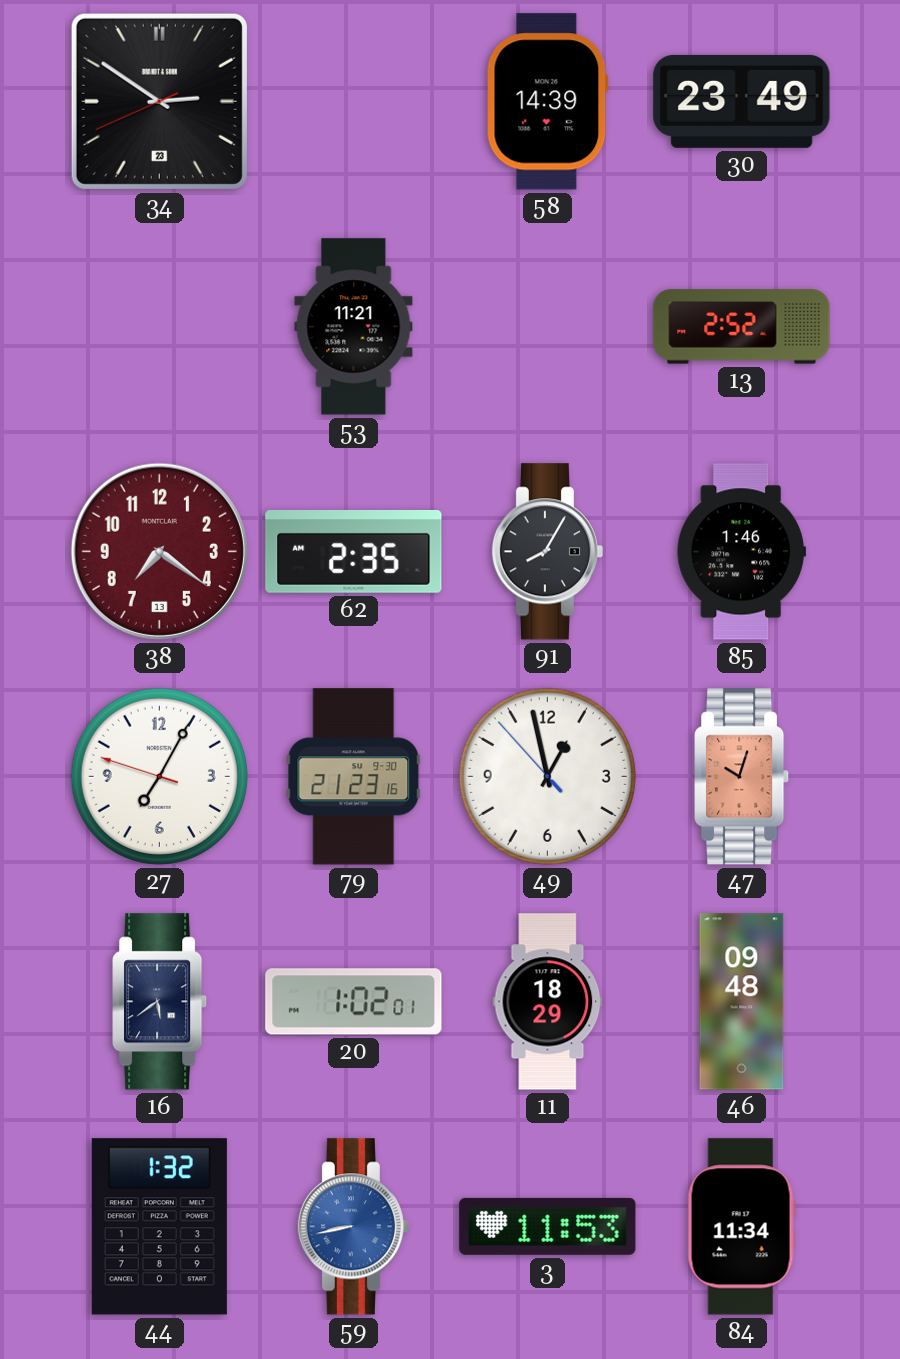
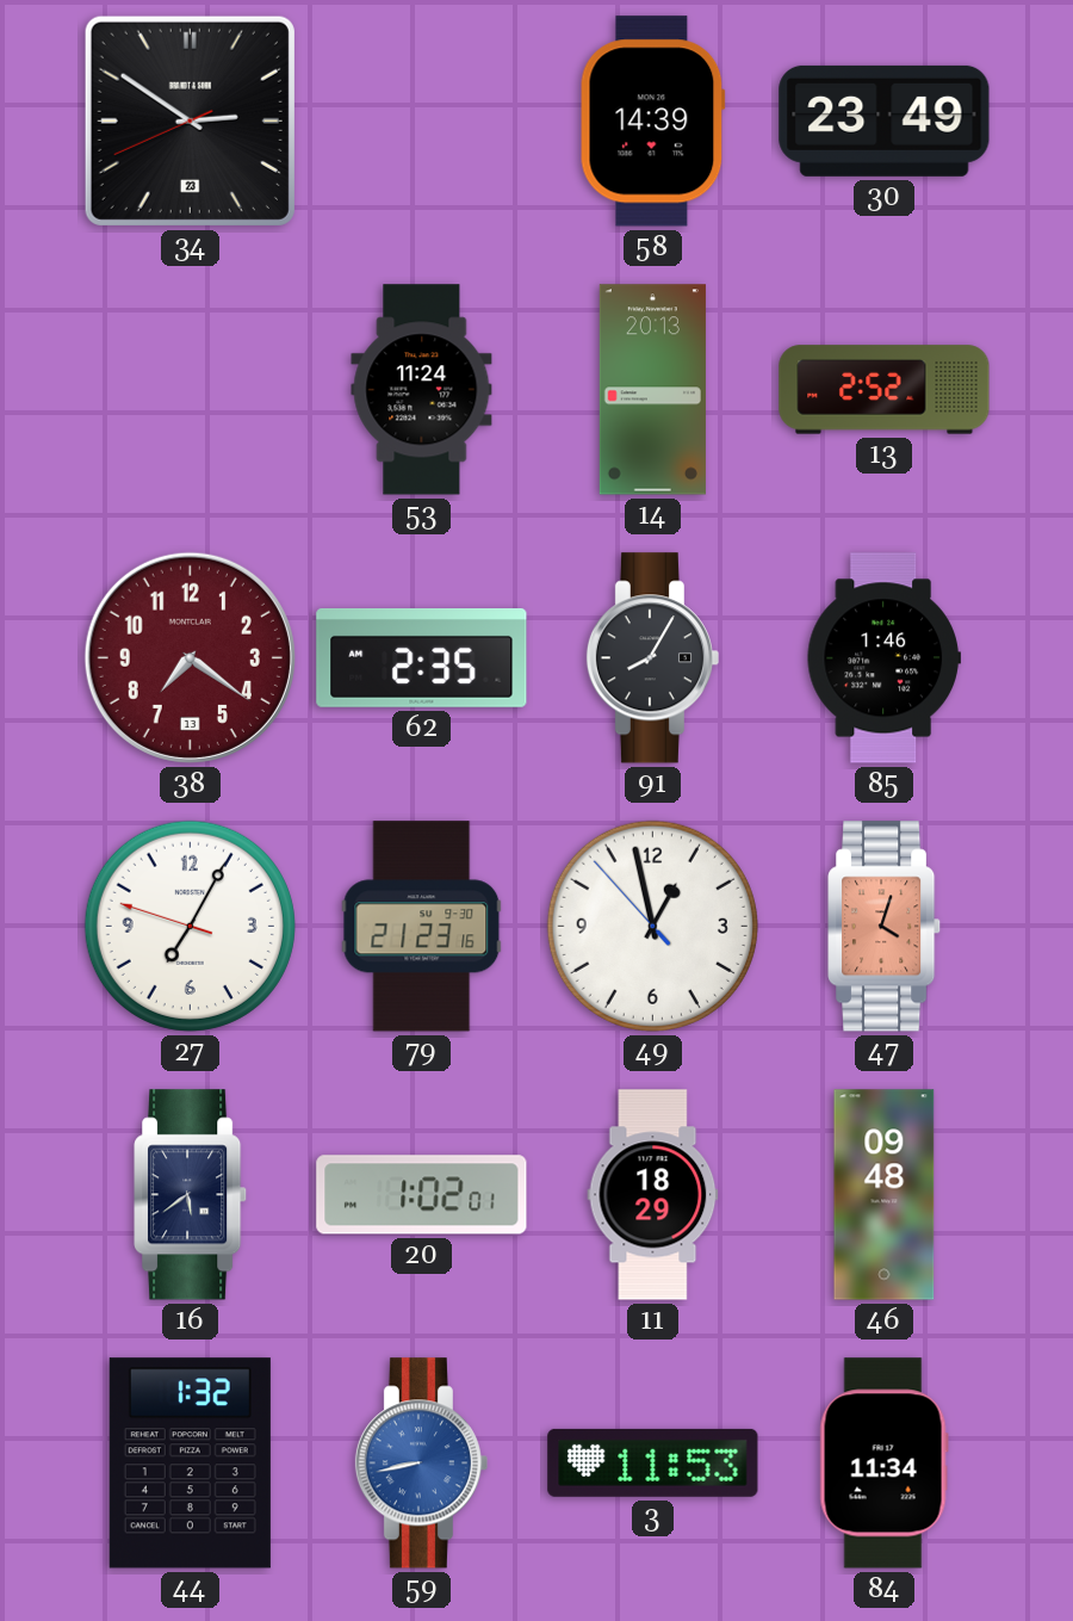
53: 11:21 -> 11:24 (422, 390)
14: none -> 20:13 (652, 390)
47: 10:03 -> 4:03 (885, 927)
